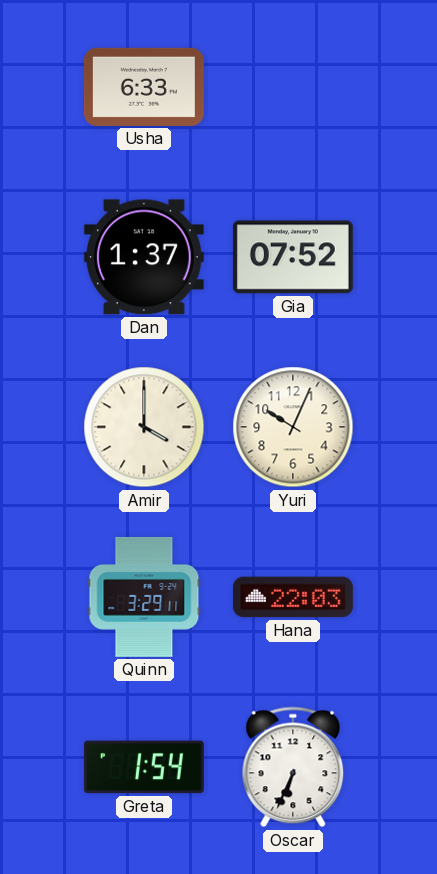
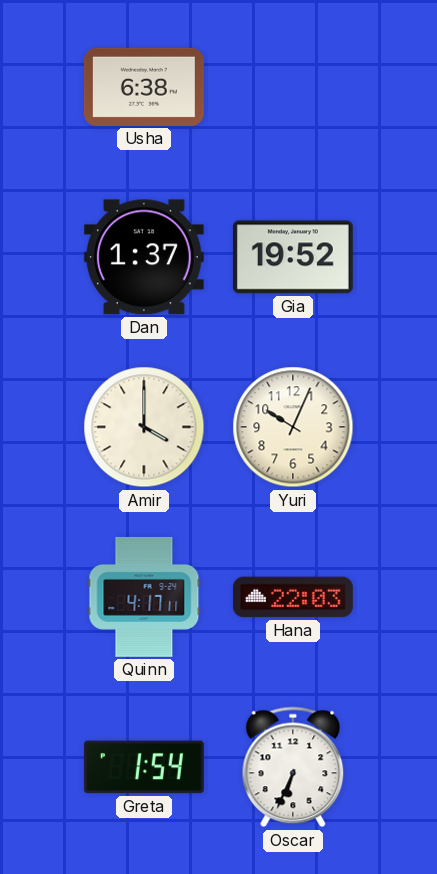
Usha: 6:33 -> 6:38 (144, 87)
Gia: 07:52 -> 19:52 (293, 257)
Quinn: 3:29 -> 4:17 (144, 597)
